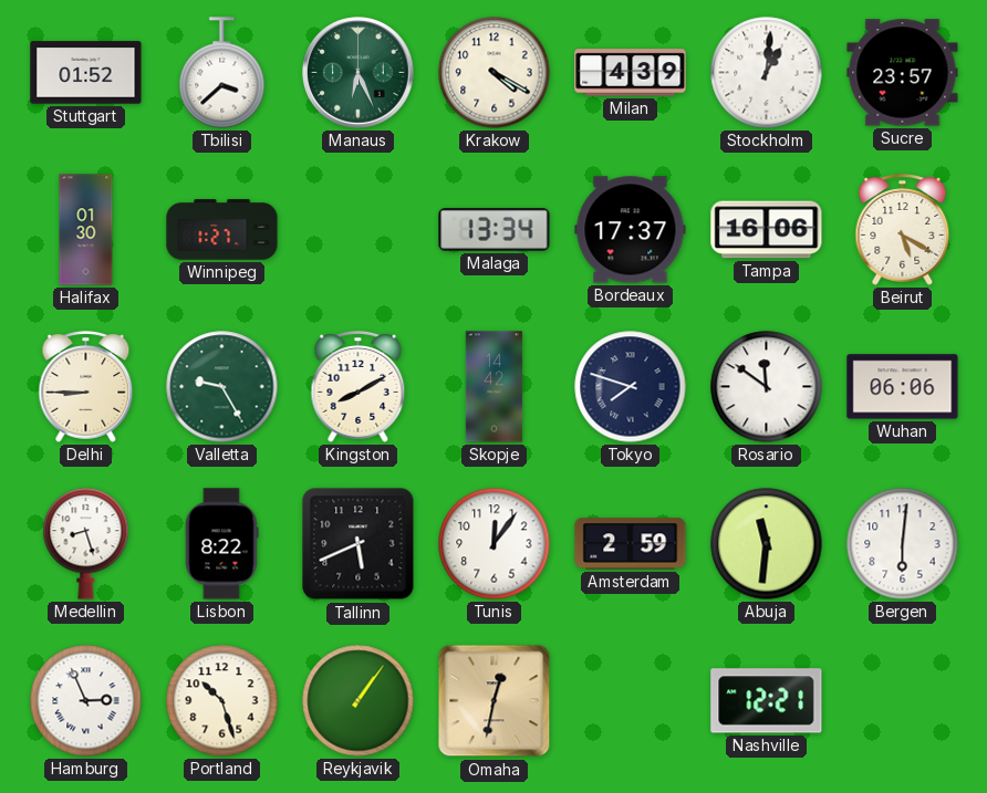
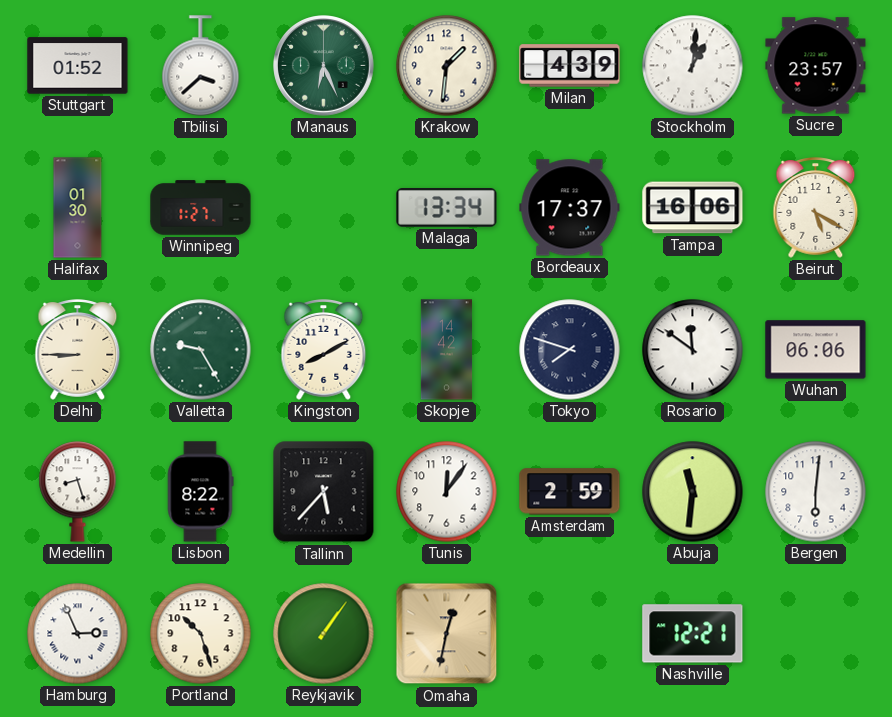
Krakow: 4:20 -> 1:31 (447, 66)
Tallinn: 5:41 -> 5:37 (324, 492)
